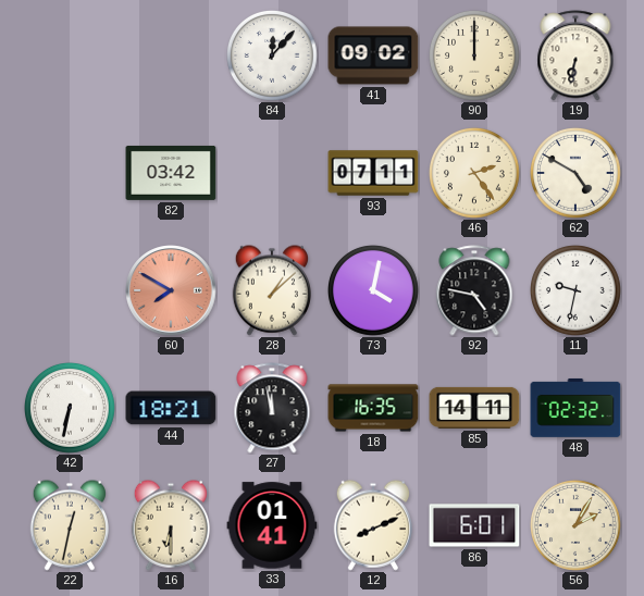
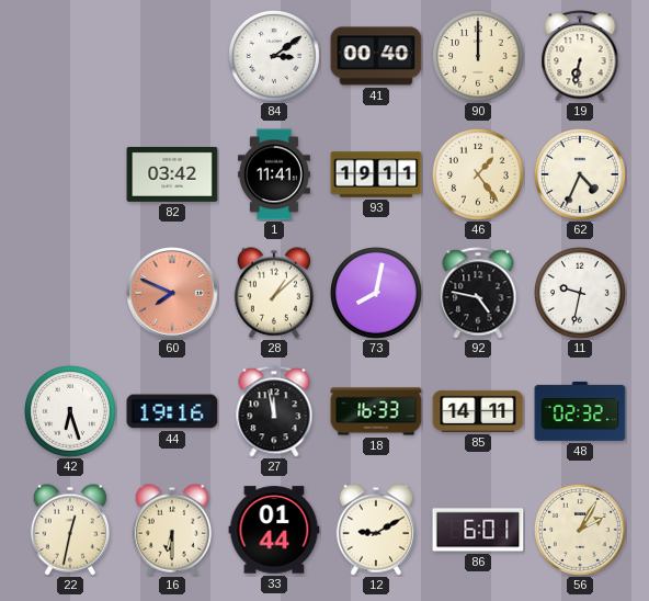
84: 12:07 -> 3:09 (275, 57)
41: 09:02 -> 00:40 (376, 56)
1: none -> 11:41 (274, 174)
93: 07:11 -> 19:11 (376, 174)
46: 2:24 -> 1:24 (479, 175)
62: 4:50 -> 4:34 (581, 175)
60: 7:50 -> 7:49 (172, 293)
73: 4:02 -> 8:02 (377, 294)
42: 6:32 -> 6:27 (71, 412)
44: 18:21 -> 19:16 (172, 411)
18: 16:35 -> 16:33 (376, 411)
33: 01:41 -> 01:44 (274, 530)
12: 8:11 -> 9:10 (375, 530)
